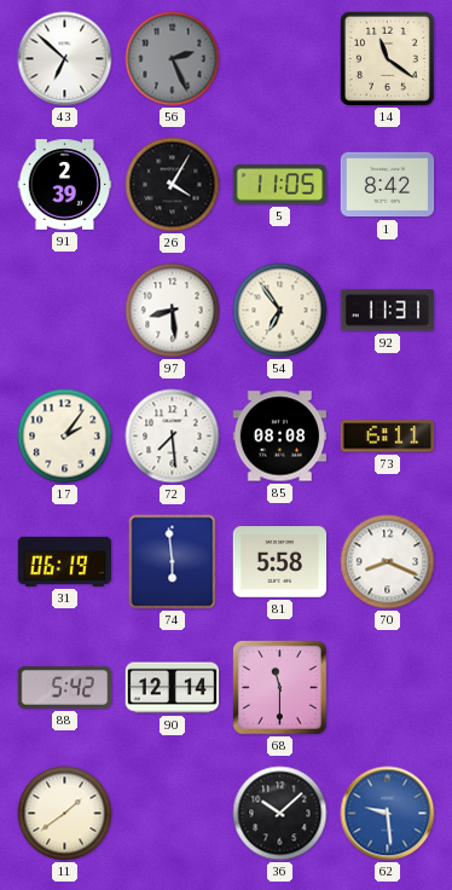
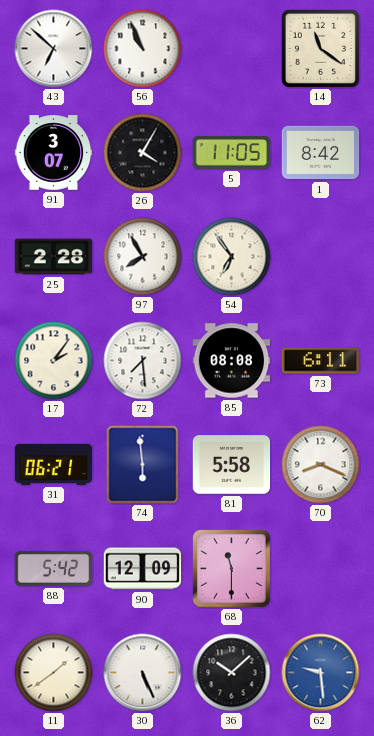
56: 2:26 -> 10:56 (143, 49)
56 dial: grey -> white (143, 49)
91: 2:39 -> 3:07 (54, 153)
25: none -> 2:28 (54, 257)
97: 8:29 -> 7:55 (143, 257)
92: 11:31 -> none (388, 311)
31: 06:19 -> 06:21 (54, 464)
90: 12:14 -> 12:09 (143, 569)
30: none -> 5:26 (143, 673)
